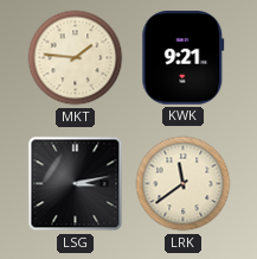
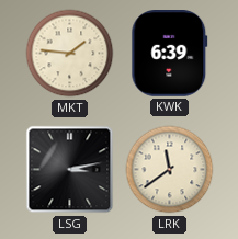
KWK: 9:21 -> 6:39 (170, 54)
